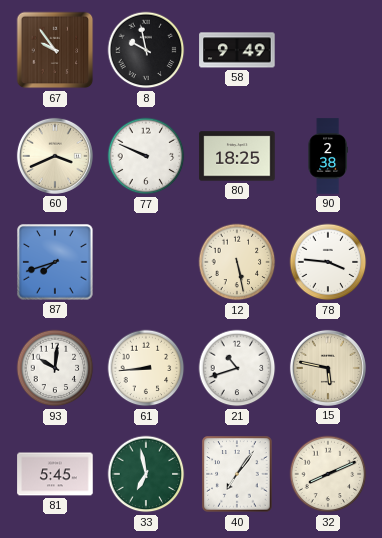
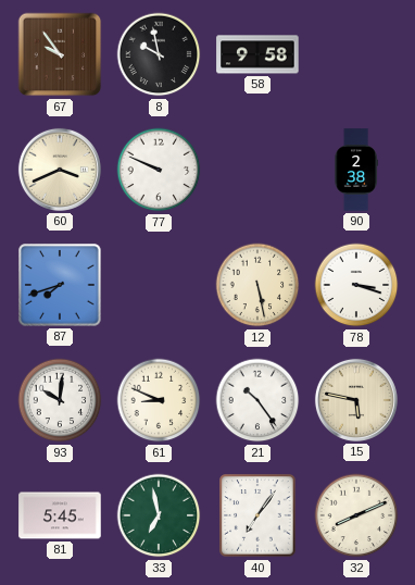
58: 9:49 -> 9:58 (257, 54)
80: 18:25 -> none (237, 156)
78: 3:46 -> 3:18 (356, 285)
61: 8:44 -> 8:49 (159, 400)
21: 10:42 -> 10:24 (257, 400)
